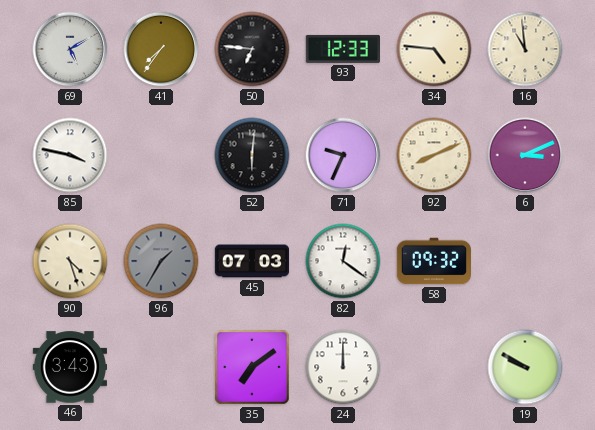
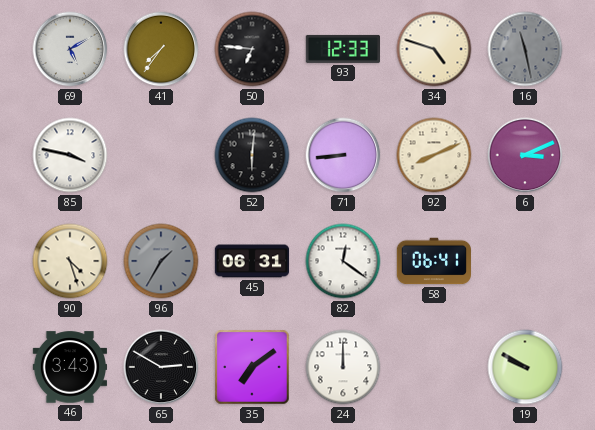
34: 4:46 -> 4:48 (434, 49)
16: 10:59 -> 11:28 (525, 49)
16 dial: cream -> grey (525, 49)
71: 9:34 -> 8:44 (343, 155)
45: 07:03 -> 06:31 (252, 261)
58: 09:32 -> 06:41 (434, 261)
65: none -> 2:50 (161, 367)
